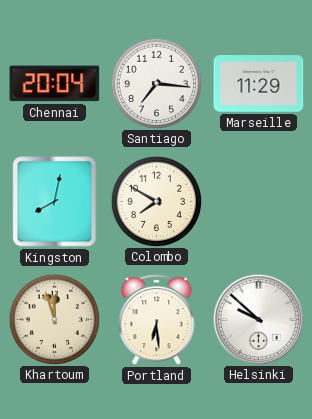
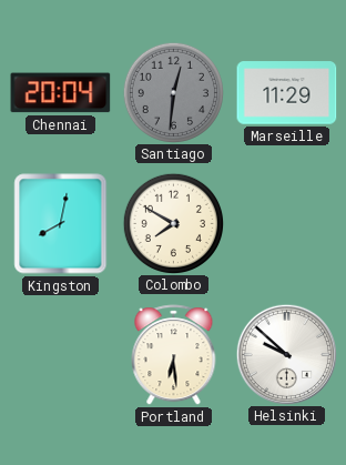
Santiago: 7:16 -> 12:31 (173, 92)
Santiago dial: white -> grey (173, 92)
Khartoum: 11:57 -> none (54, 319)
